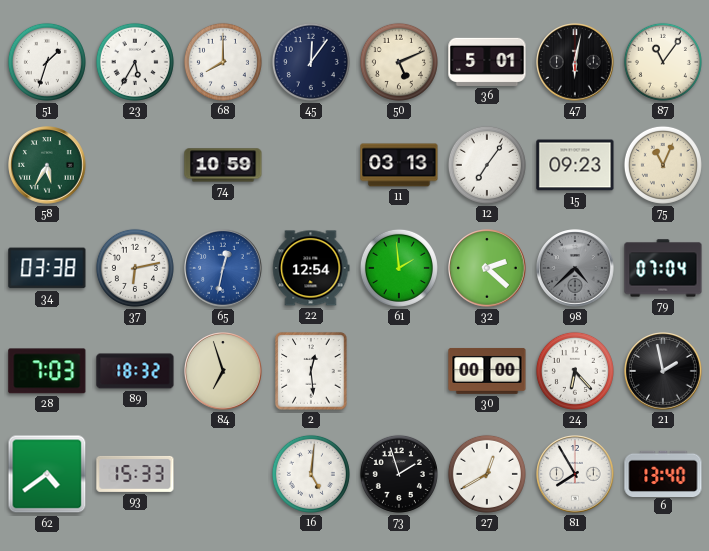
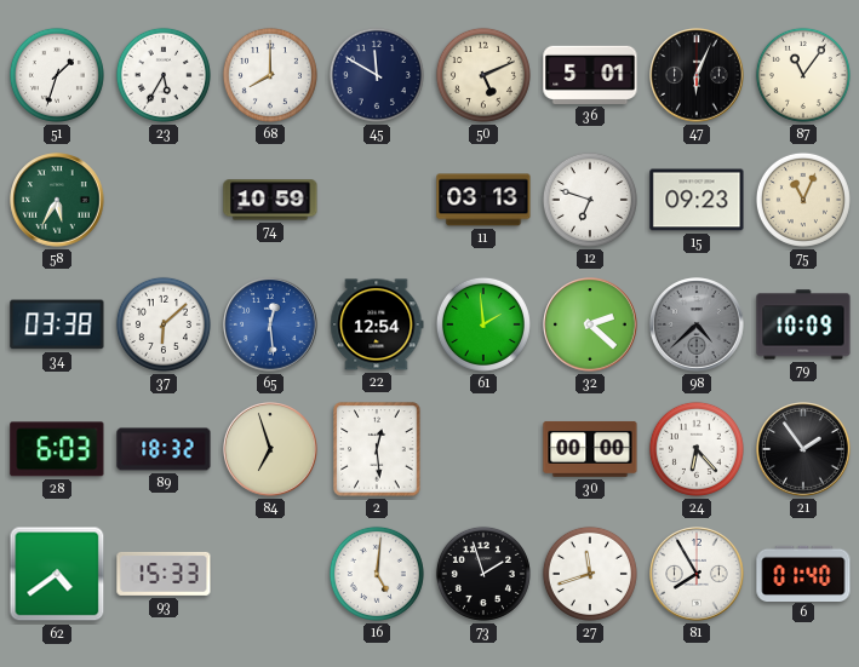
45: 12:06 -> 11:50 (377, 75)
47: 6:02 -> 6:04 (697, 75)
12: 7:06 -> 6:48 (590, 200)
37: 6:13 -> 6:08 (164, 324)
65: 12:32 -> 12:29 (270, 324)
79: 07:04 -> 10:09 (803, 324)
28: 7:03 -> 6:03 (57, 449)
21: 1:58 -> 1:54 (803, 449)
27: 12:40 -> 11:42 (590, 574)
6: 13:40 -> 01:40 (803, 573)
